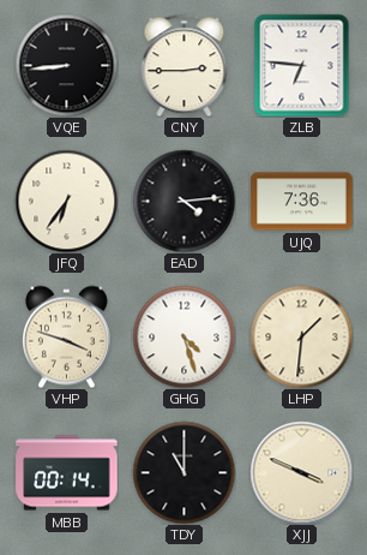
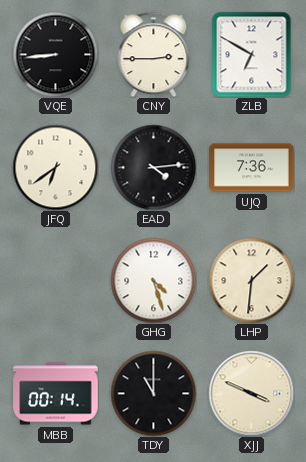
ZLB: 6:46 -> 6:50 (252, 54)
JFQ: 6:36 -> 6:39 (55, 167)
VHP: 3:48 -> none (66, 336)
